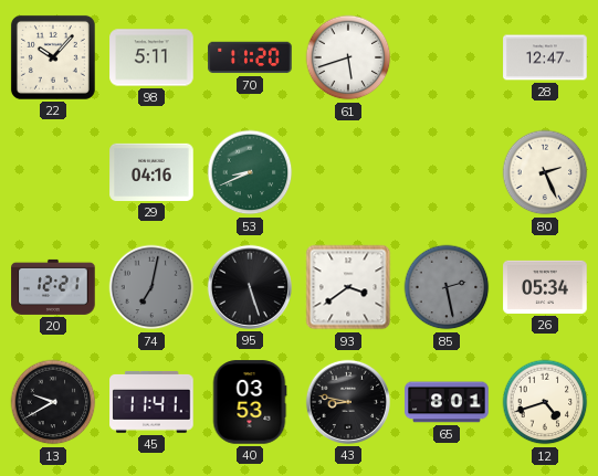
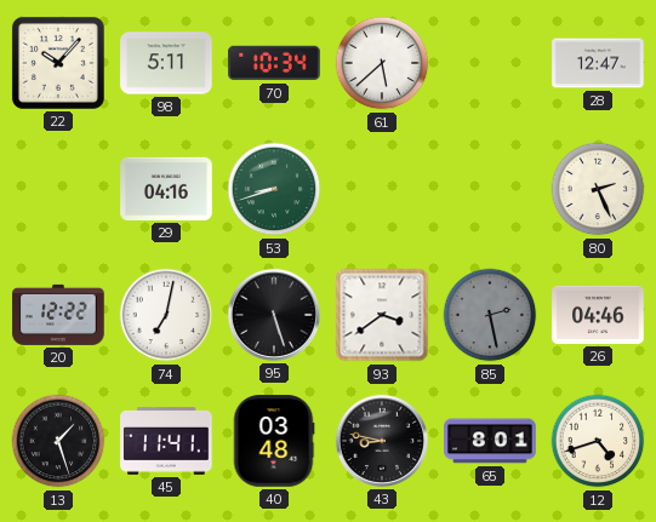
70: 11:20 -> 10:34 (274, 63)
61: 5:42 -> 5:38 (382, 63)
53: 8:41 -> 8:42 (274, 189)
20: 12:21 -> 12:22 (58, 315)
74 dial: grey -> white (166, 315)
26: 05:34 -> 04:46 (598, 315)
13: 9:40 -> 1:27 (58, 441)
40: 03:53 -> 03:48 (274, 441)
